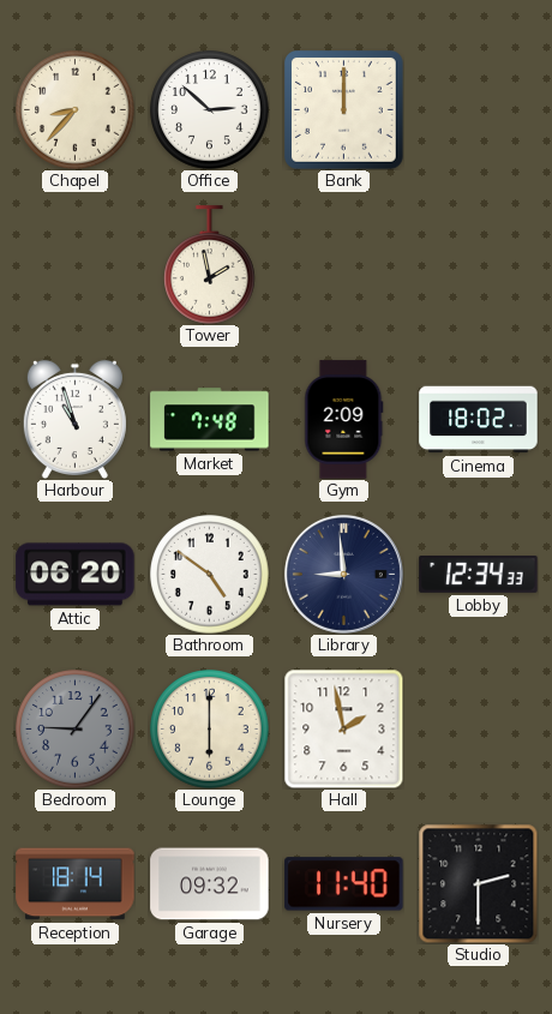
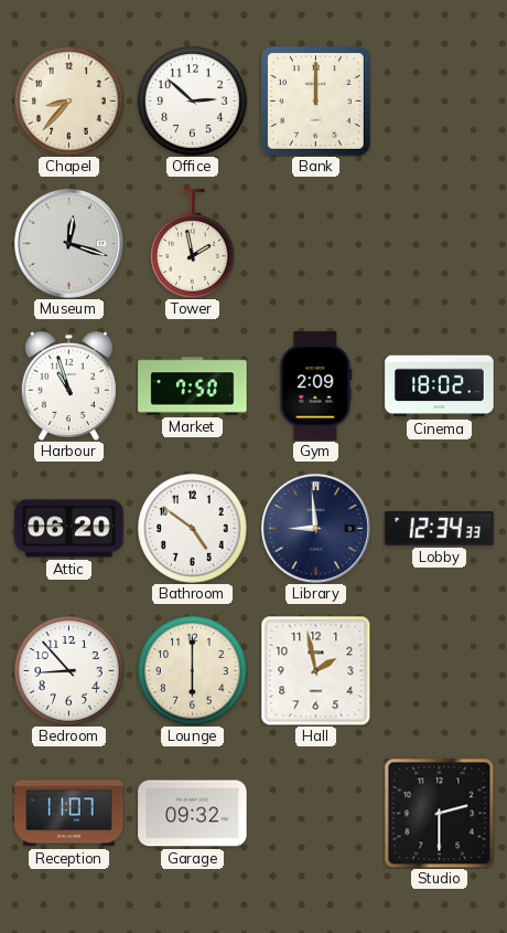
Museum: none -> 12:18 (68, 243)
Market: 7:48 -> 7:50 (193, 386)
Bedroom: 9:06 -> 8:53 (69, 671)
Bedroom dial: grey -> white (69, 671)
Reception: 18:14 -> 11:07 (69, 814)
Nursery: 11:40 -> none (344, 884)
